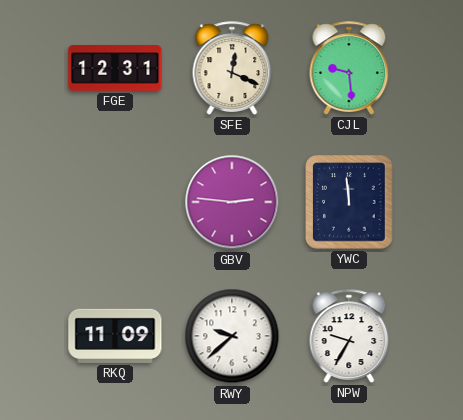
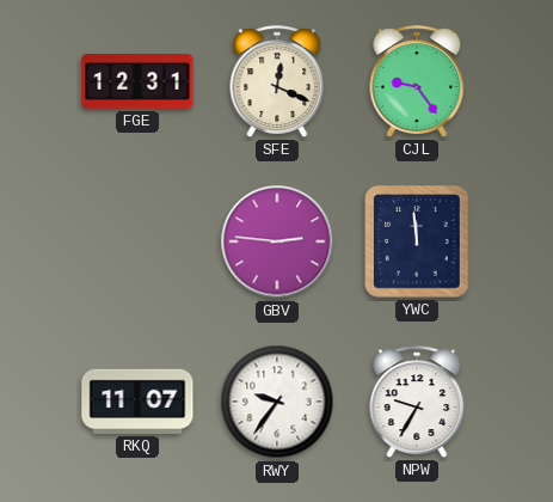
CJL: 9:29 -> 9:24 (417, 81)
RKQ: 11:09 -> 11:07 (137, 402)
RWY: 9:38 -> 9:36 (277, 402)
